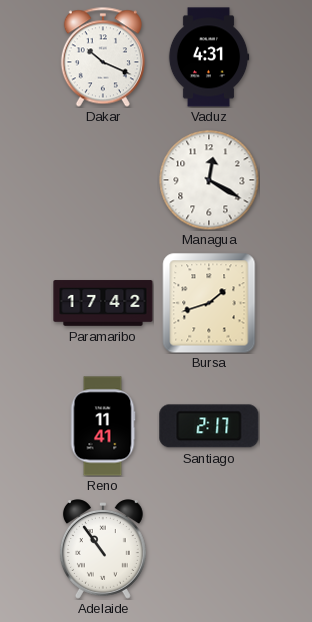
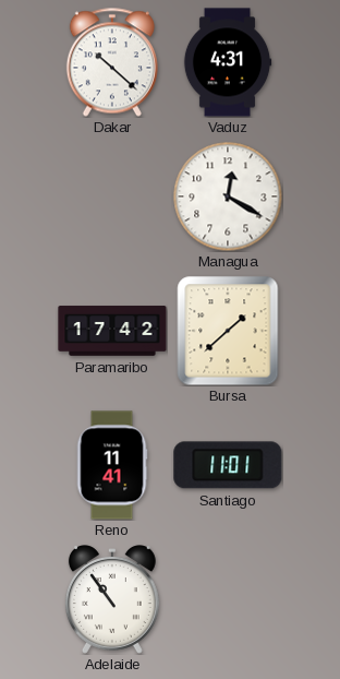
Dakar: 10:19 -> 10:22 (112, 62)
Bursa: 1:42 -> 1:38 (228, 331)
Santiago: 2:17 -> 11:01 (228, 465)
